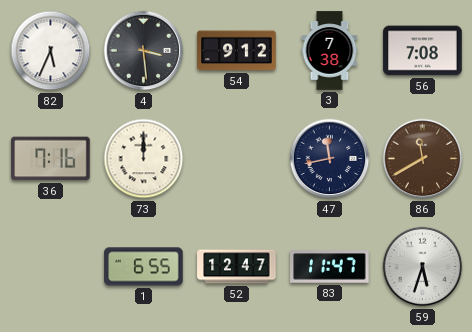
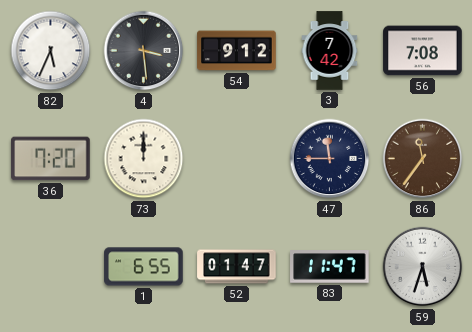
3: 7:38 -> 7:42 (330, 51)
36: 7:16 -> 7:20 (51, 159)
47: 11:43 -> 11:45 (330, 159)
86: 11:40 -> 11:36 (423, 159)
52: 12:47 -> 01:47 (237, 267)
